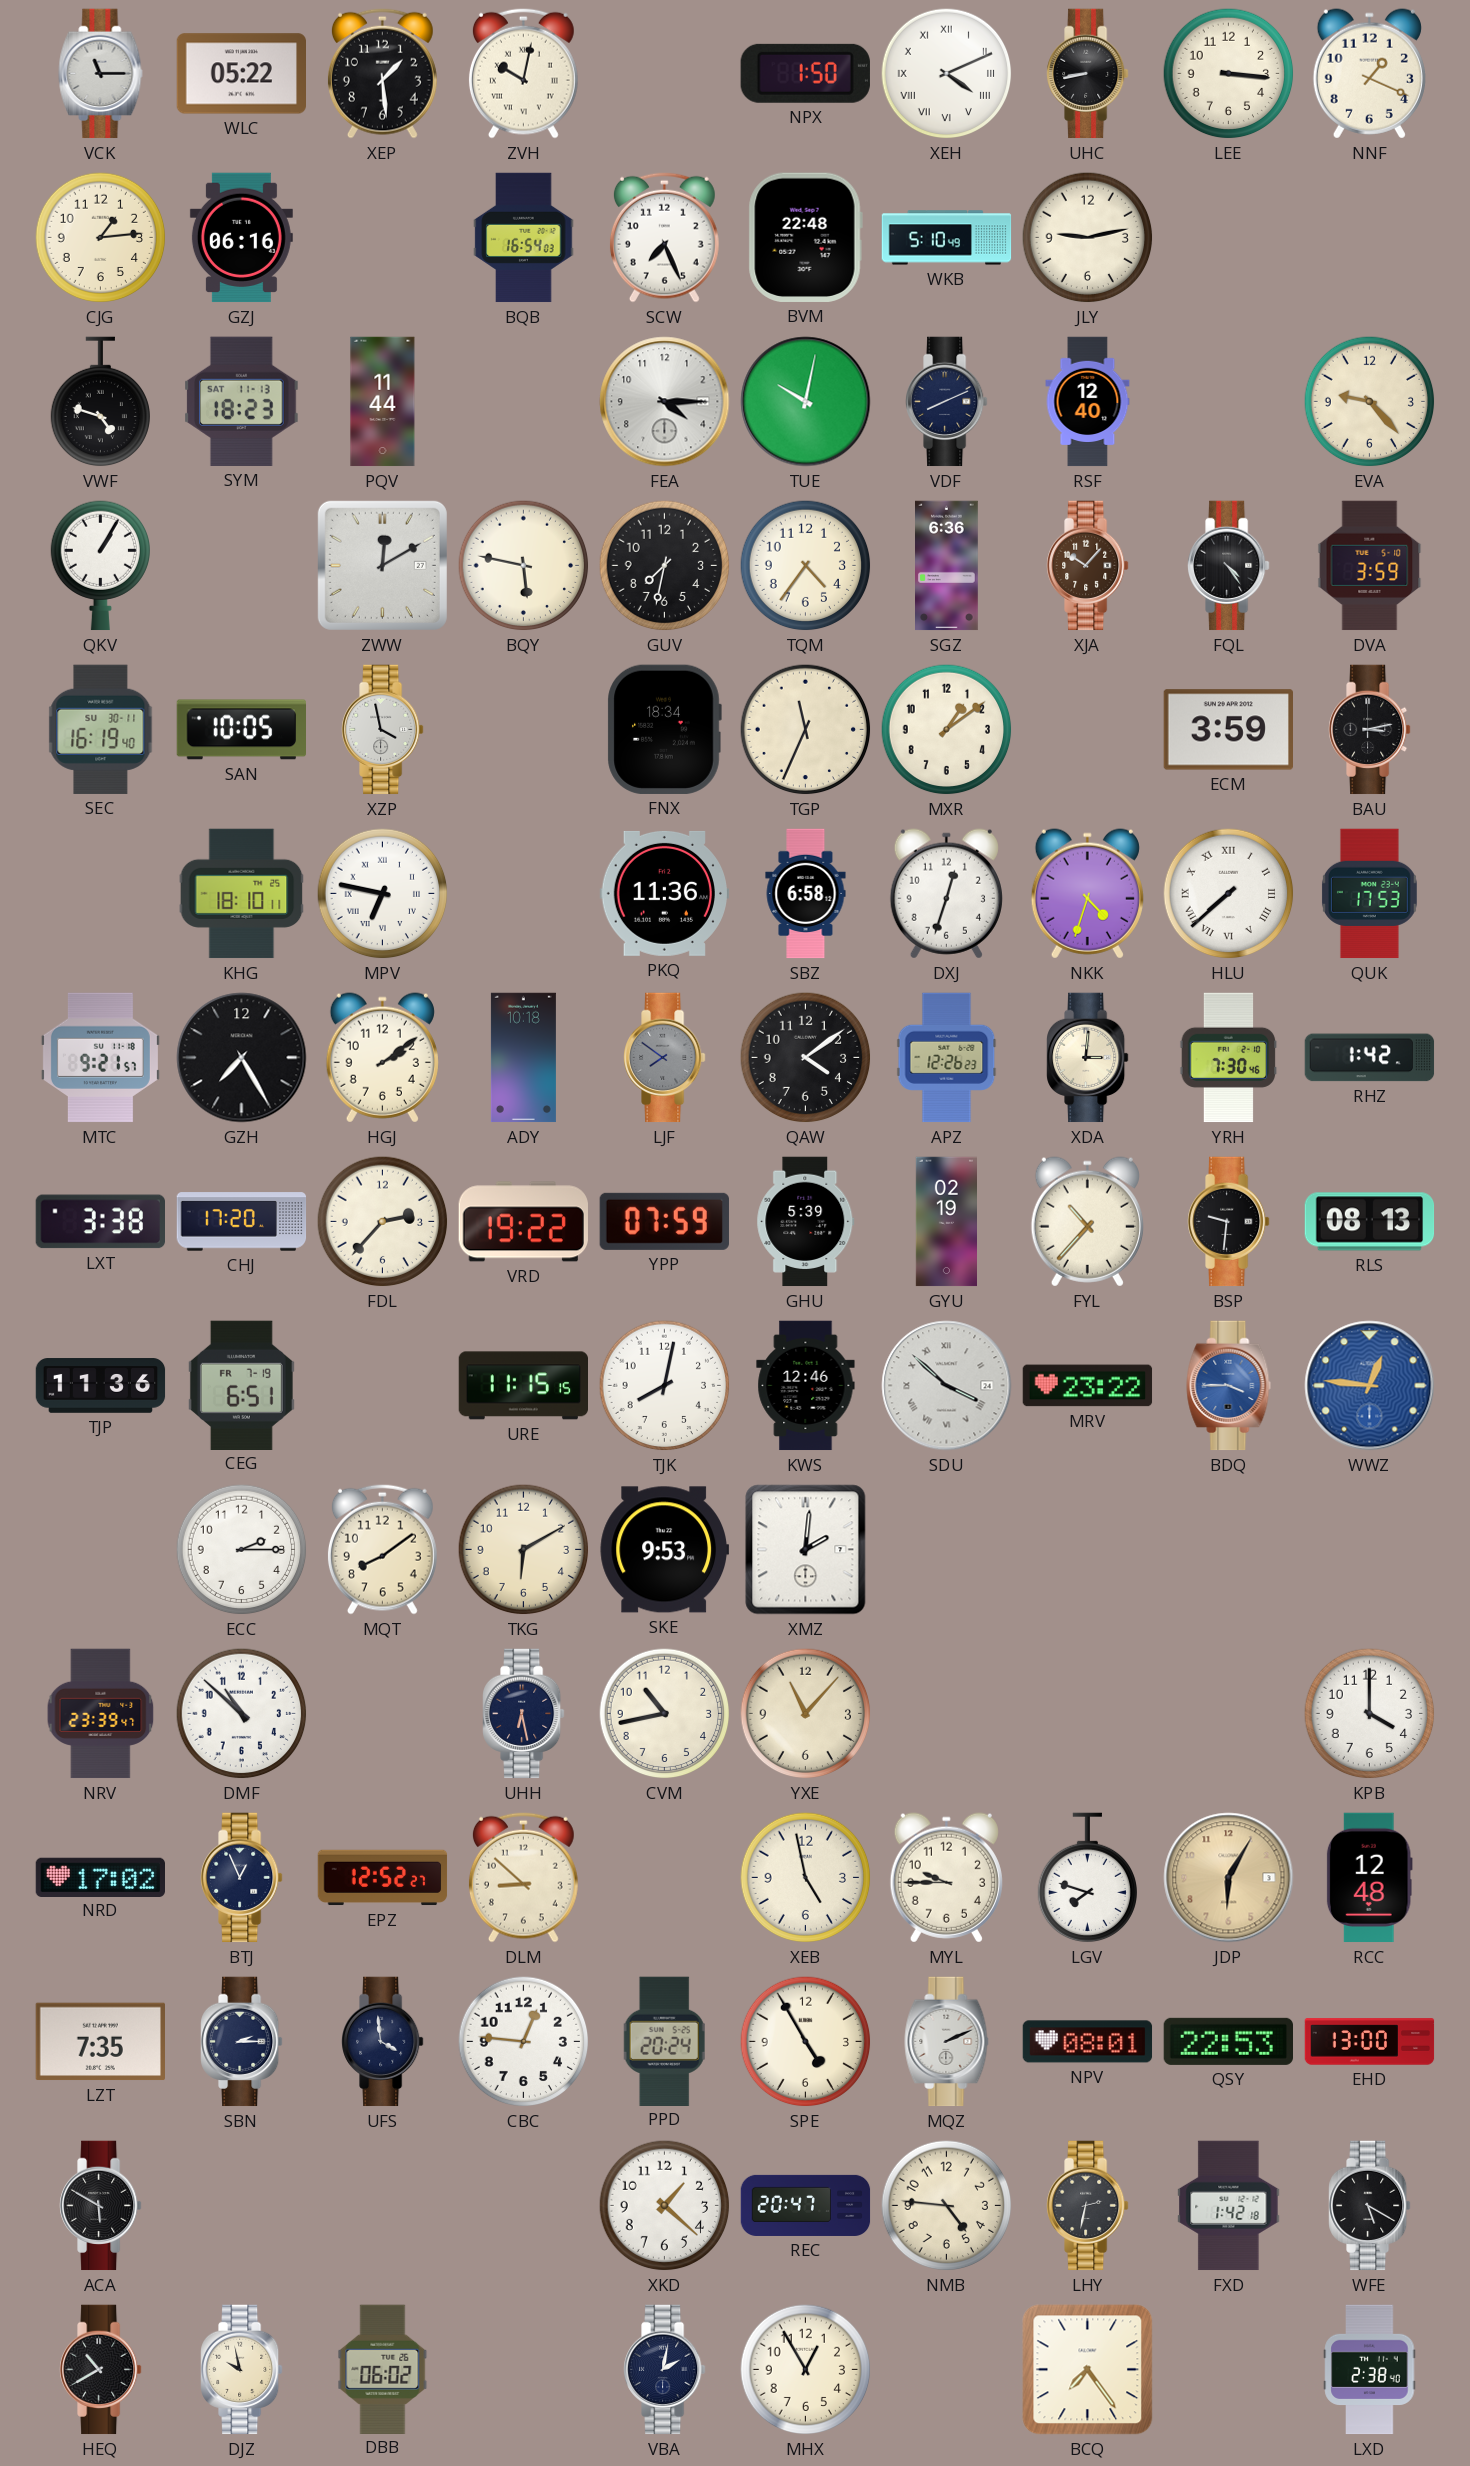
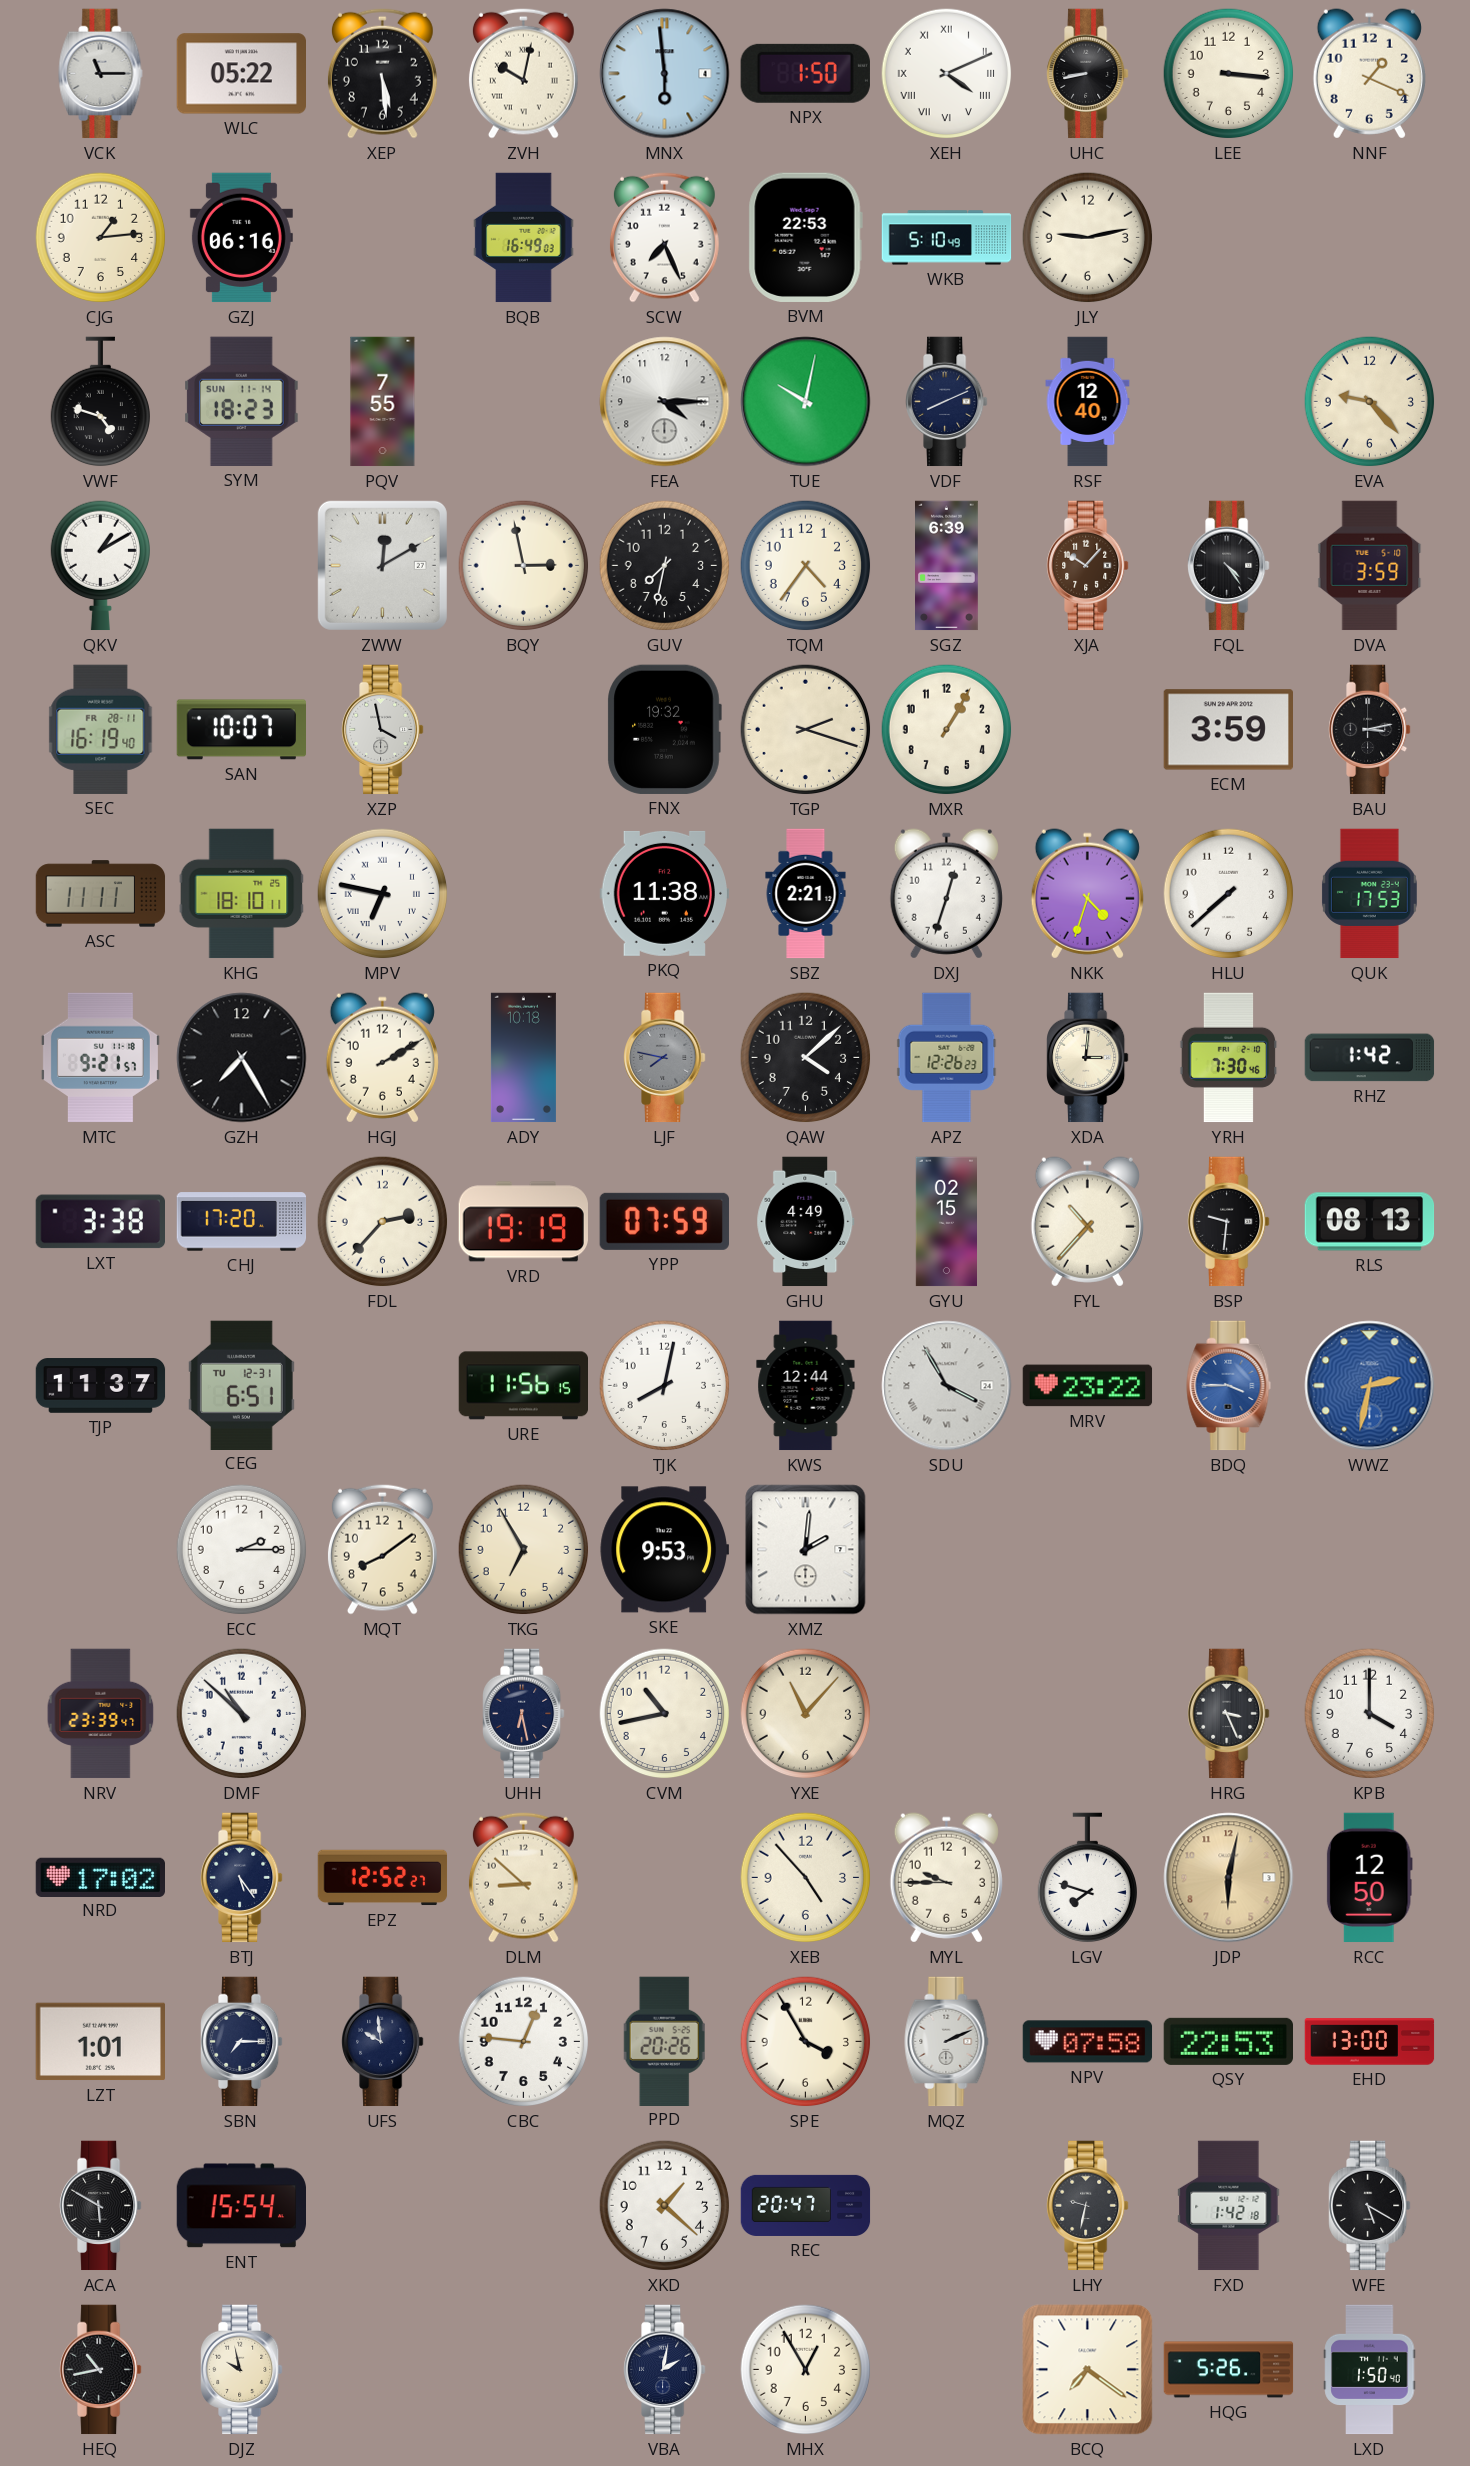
XEP: 1:29 -> 5:29 (382, 73)
MNX: none -> 5:59 (665, 74)
BQB: 16:54 -> 16:49 (524, 238)
BVM: 22:48 -> 22:53 (805, 237)
SYM date: SAT 11-13 -> SUN 11-14 (242, 401)
PQV: 11:44 -> 7:55 (383, 402)
QKV: 1:05 -> 1:10 (100, 566)
BQY: 5:47 -> 2:58 (524, 566)
SGZ: 6:36 -> 6:39 (947, 566)
SEC date: SU 30-11 -> FR 28-11 (101, 729)
SAN: 10:05 -> 10:07 (241, 730)
FNX: 18:34 -> 19:32 (664, 729)
TGP: 11:34 -> 2:18 (806, 730)
MXR: 1:09 -> 1:05 (947, 730)
ASC: none -> 11:11 (101, 894)
PKQ: 11:36 -> 11:38 (665, 893)
SBZ: 6:58 -> 2:21 (806, 894)
HLU numerals: Roman -> Arabic (1229, 894)
HGJ: 2:09 -> 2:10 (382, 1058)
LJF: 7:51 -> 7:47 (665, 1058)
QAW: 4:09 -> 4:08 (806, 1058)
VRD: 19:22 -> 19:19 (523, 1222)
GHU: 5:39 -> 4:49 (806, 1222)
GYU: 02:19 -> 02:15 (946, 1222)
TJP: 11:36 -> 11:37 (101, 1386)
CEG date: FR 7-19 -> TU 12-31 (241, 1385)
URE: 11:15 -> 11:56 (523, 1386)
KWS: 12:46 -> 12:44 (806, 1386)
SDU: 3:52 -> 3:55 (947, 1386)
WWZ: 12:46 -> 2:32 (1370, 1386)
TKG: 6:10 -> 6:55 (524, 1550)
HRG: none -> 3:26 (1229, 1714)
BTJ: 12:56 -> 5:24 (242, 1878)
XEB: 4:58 -> 4:53 (806, 1878)
JDP: 6:05 -> 6:02 (1229, 1878)
RCC: 12:48 -> 12:50 (1369, 1878)
LZT: 7:35 -> 1:01 (100, 2042)
SBN: 2:15 -> 7:15 (242, 2042)
UFS: 3:59 -> 9:59 (383, 2042)
PPD: 20:24 -> 20:26 (664, 2041)
SPE: 4:55 -> 3:55 (806, 2042)
NPV: 08:01 -> 07:58 (1088, 2042)
ENT: none -> 15:54 (241, 2206)
NMB: 4:46 -> none (947, 2206)
LHY: 2:32 -> 9:32 (1088, 2206)
HEQ: 10:40 -> 10:43 (101, 2370)
DBB: 06:02 -> none (383, 2369)
BCQ: 7:24 -> 7:21 (1088, 2370)
HQG: none -> 5:26 (1229, 2370)
LXD: 2:38 -> 1:50 (1370, 2370)
